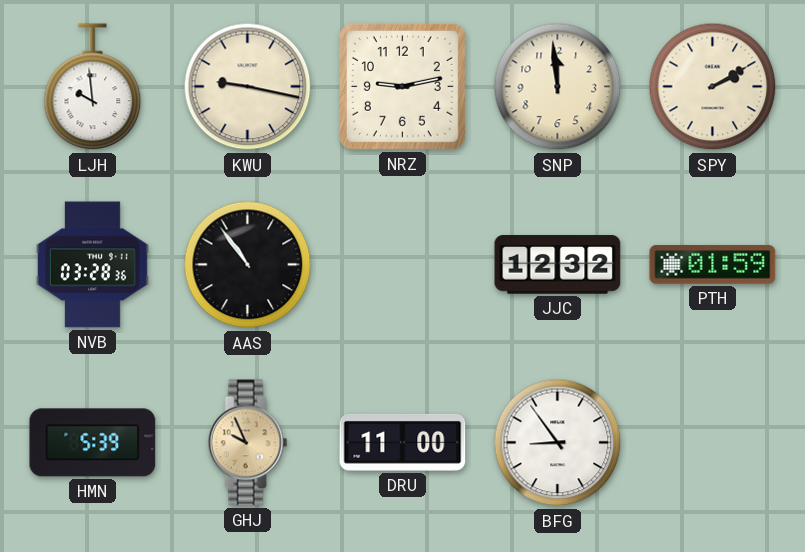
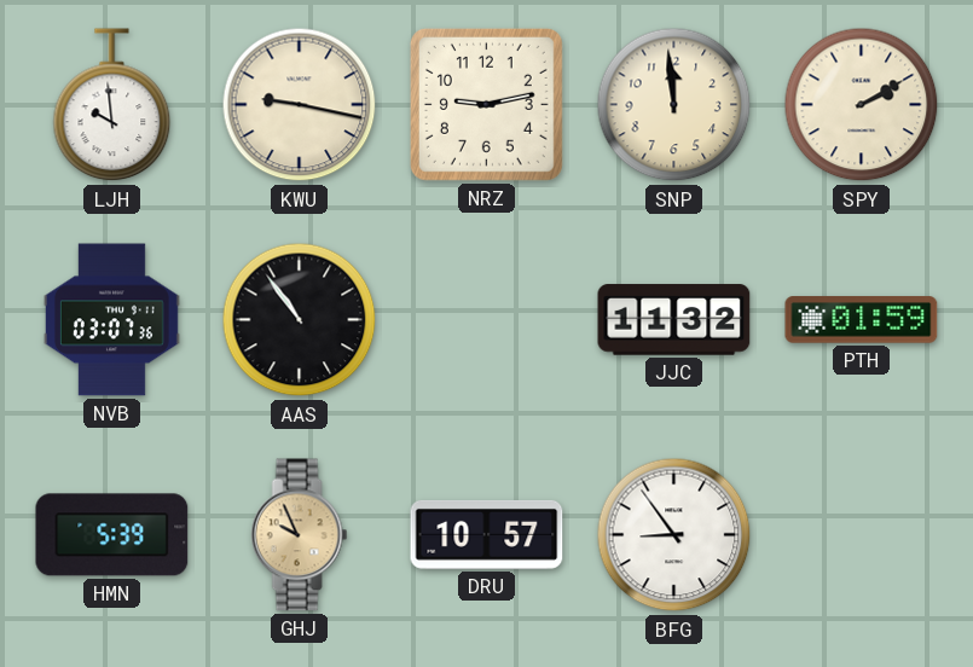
NVB: 03:28 -> 03:07 (111, 320)
JJC: 12:32 -> 11:32 (674, 320)
DRU: 11:00 -> 10:57 (487, 534)
